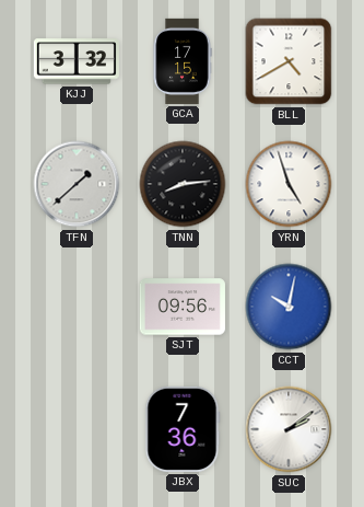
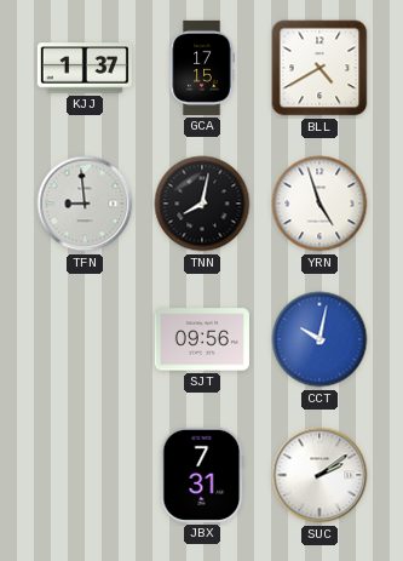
KJJ: 3:32 -> 1:37 (85, 68)
TFN: 1:38 -> 8:59 (85, 204)
TNN: 8:14 -> 8:02 (202, 204)
JBX: 7:36 -> 7:31 (202, 475)
